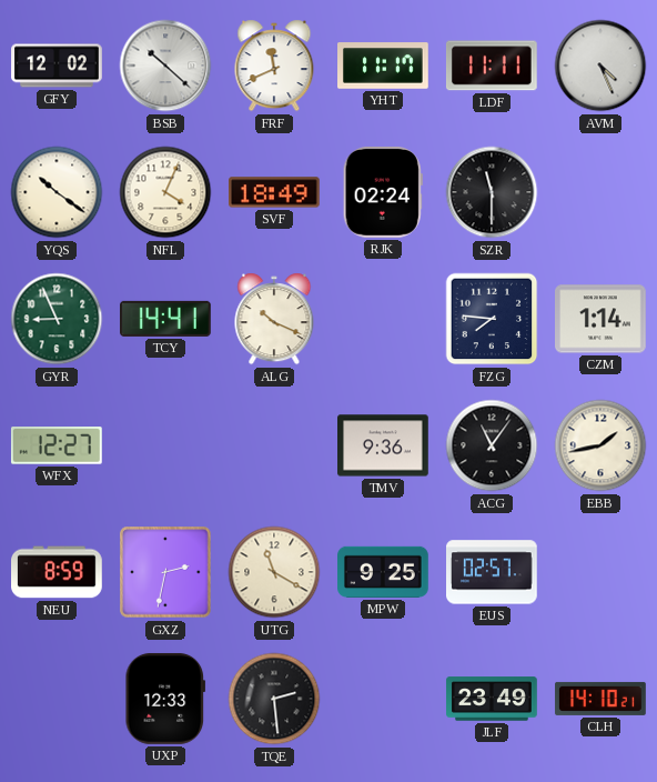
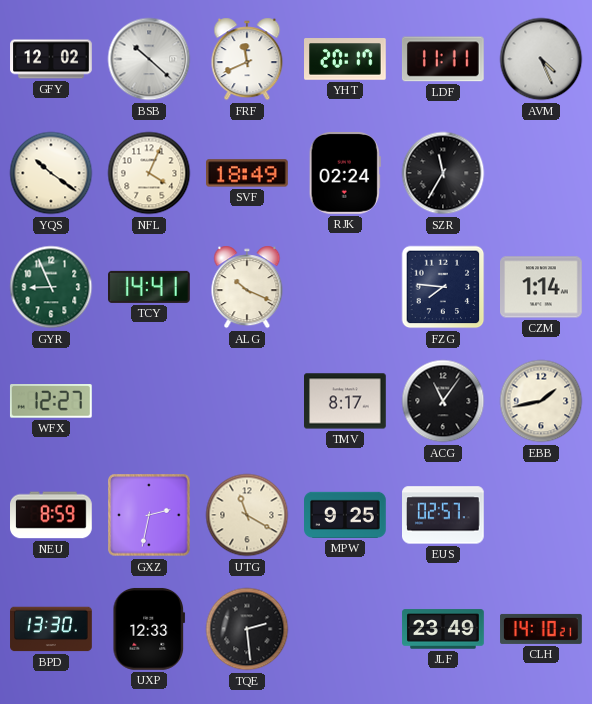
YHT: 11:17 -> 20:17 (346, 59)
SZR: 11:30 -> 11:35 (443, 173)
TMV: 9:36 -> 8:17 (346, 401)
BPD: none -> 13:30 (51, 629)
